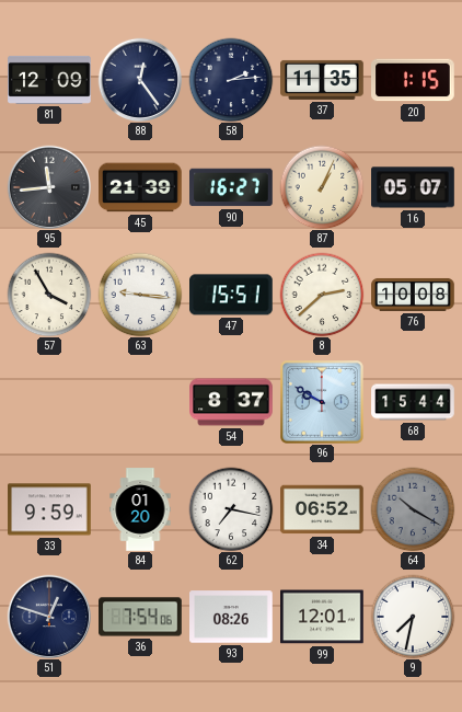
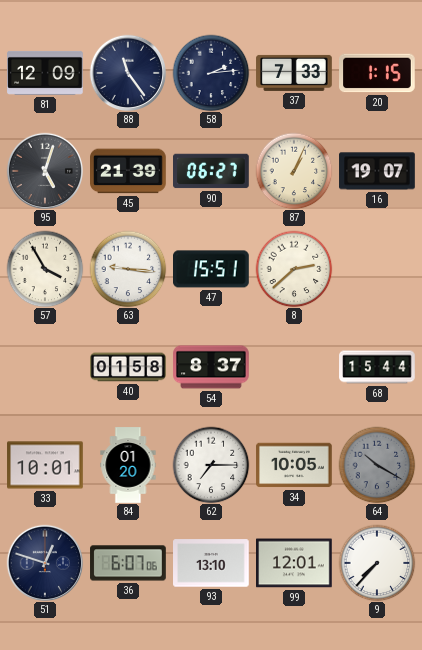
88: 12:24 -> 11:24 (127, 72)
37: 11:35 -> 7:33 (294, 73)
95: 11:44 -> 5:03 (44, 170)
90: 16:27 -> 06:27 (211, 171)
16: 05:07 -> 19:07 (377, 171)
76: 10:08 -> none (413, 295)
40: none -> 01:58 (128, 367)
96: 9:50 -> none (323, 403)
33: 9:59 -> 10:01 (45, 465)
62: 7:17 -> 7:15 (211, 465)
34: 06:52 -> 10:05 (294, 465)
36: 7:54 -> 6:07 (128, 563)
93: 08:26 -> 13:10 (211, 563)
9: 7:32 -> 7:37 (377, 563)
